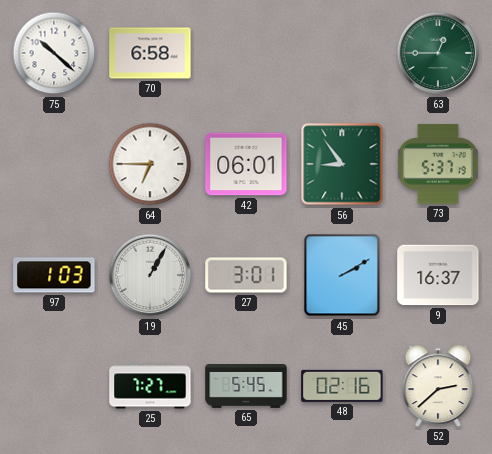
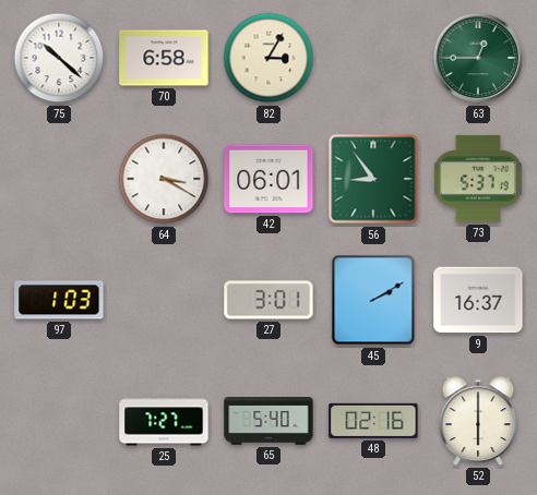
82: none -> 3:05 (268, 58)
64: 6:45 -> 3:20 (164, 179)
19: 1:05 -> none (150, 275)
65: 5:45 -> 5:40 (268, 422)
52: 2:38 -> 6:00 (478, 421)
